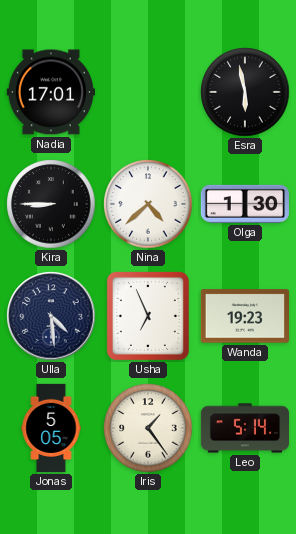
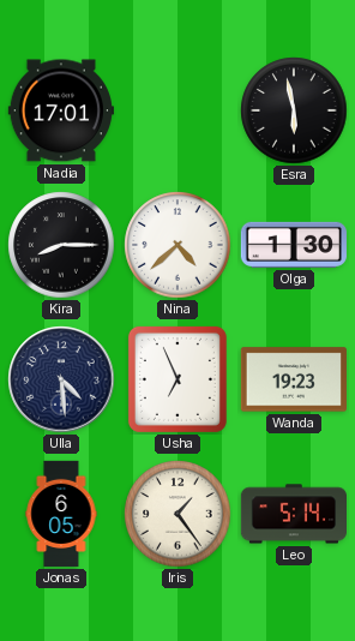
Kira: 8:45 -> 8:15 (61, 245)
Jonas: 5:05 -> 6:05 (61, 514)
